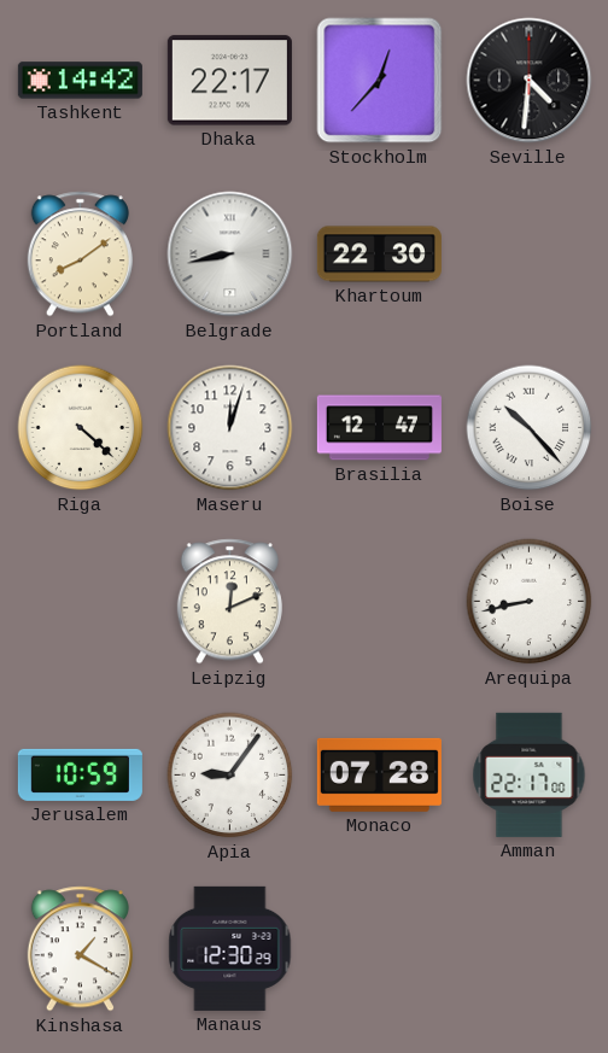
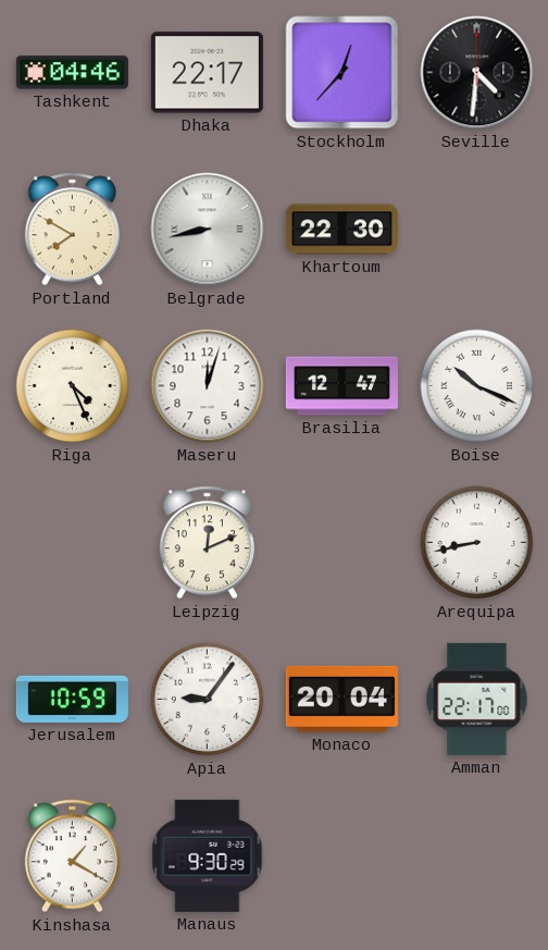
Tashkent: 14:42 -> 04:46 (72, 73)
Portland: 8:09 -> 7:50 (72, 230)
Riga: 4:22 -> 4:26 (73, 386)
Boise: 10:23 -> 10:19 (477, 386)
Monaco: 07:28 -> 20:04 (341, 699)
Manaus: 12:30 -> 9:30 (208, 855)
